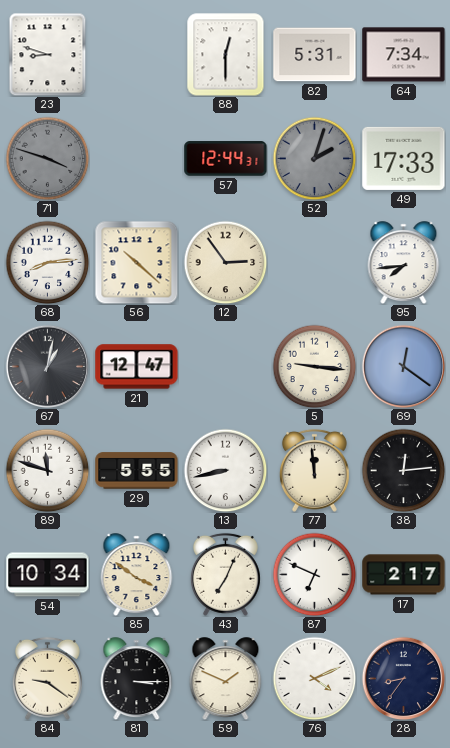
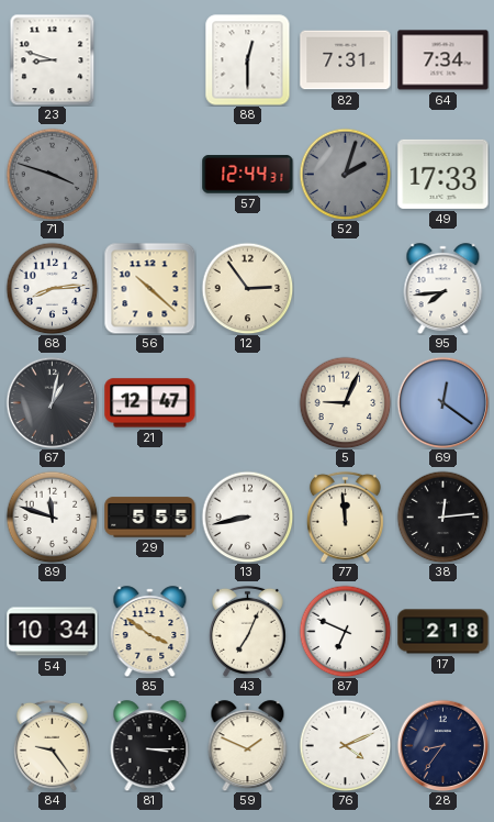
82: 5:31 -> 7:31 (346, 60)
5: 9:16 -> 9:04 (345, 402)
17: 2:17 -> 2:18 (444, 632)
84: 9:21 -> 9:24 (52, 745)
